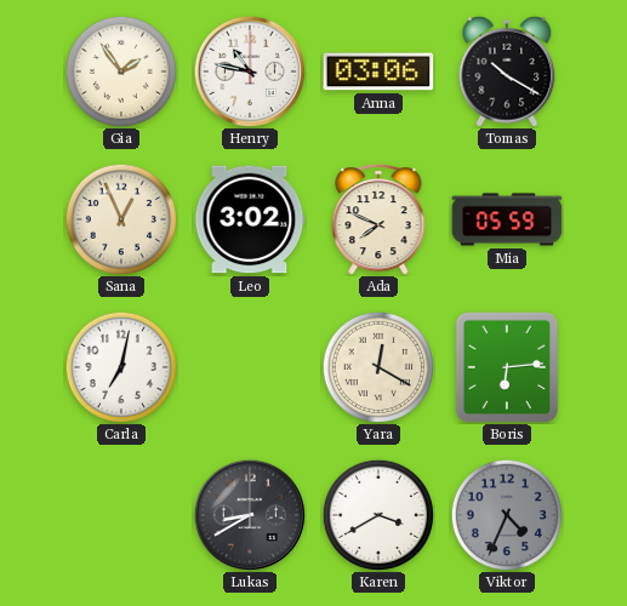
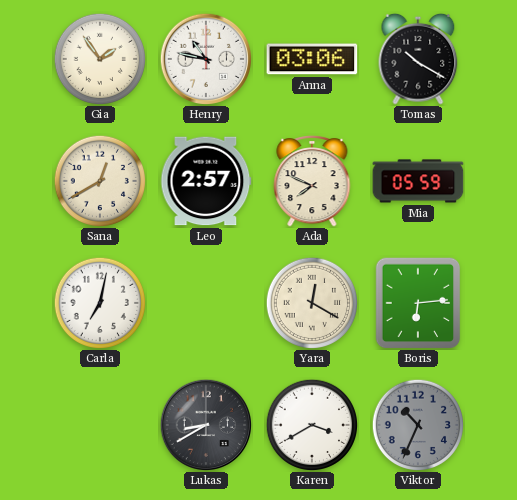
Sana: 12:56 -> 12:40 (99, 180)
Leo: 3:02 -> 2:57 (206, 181)
Viktor: 4:34 -> 10:34 (417, 424)
